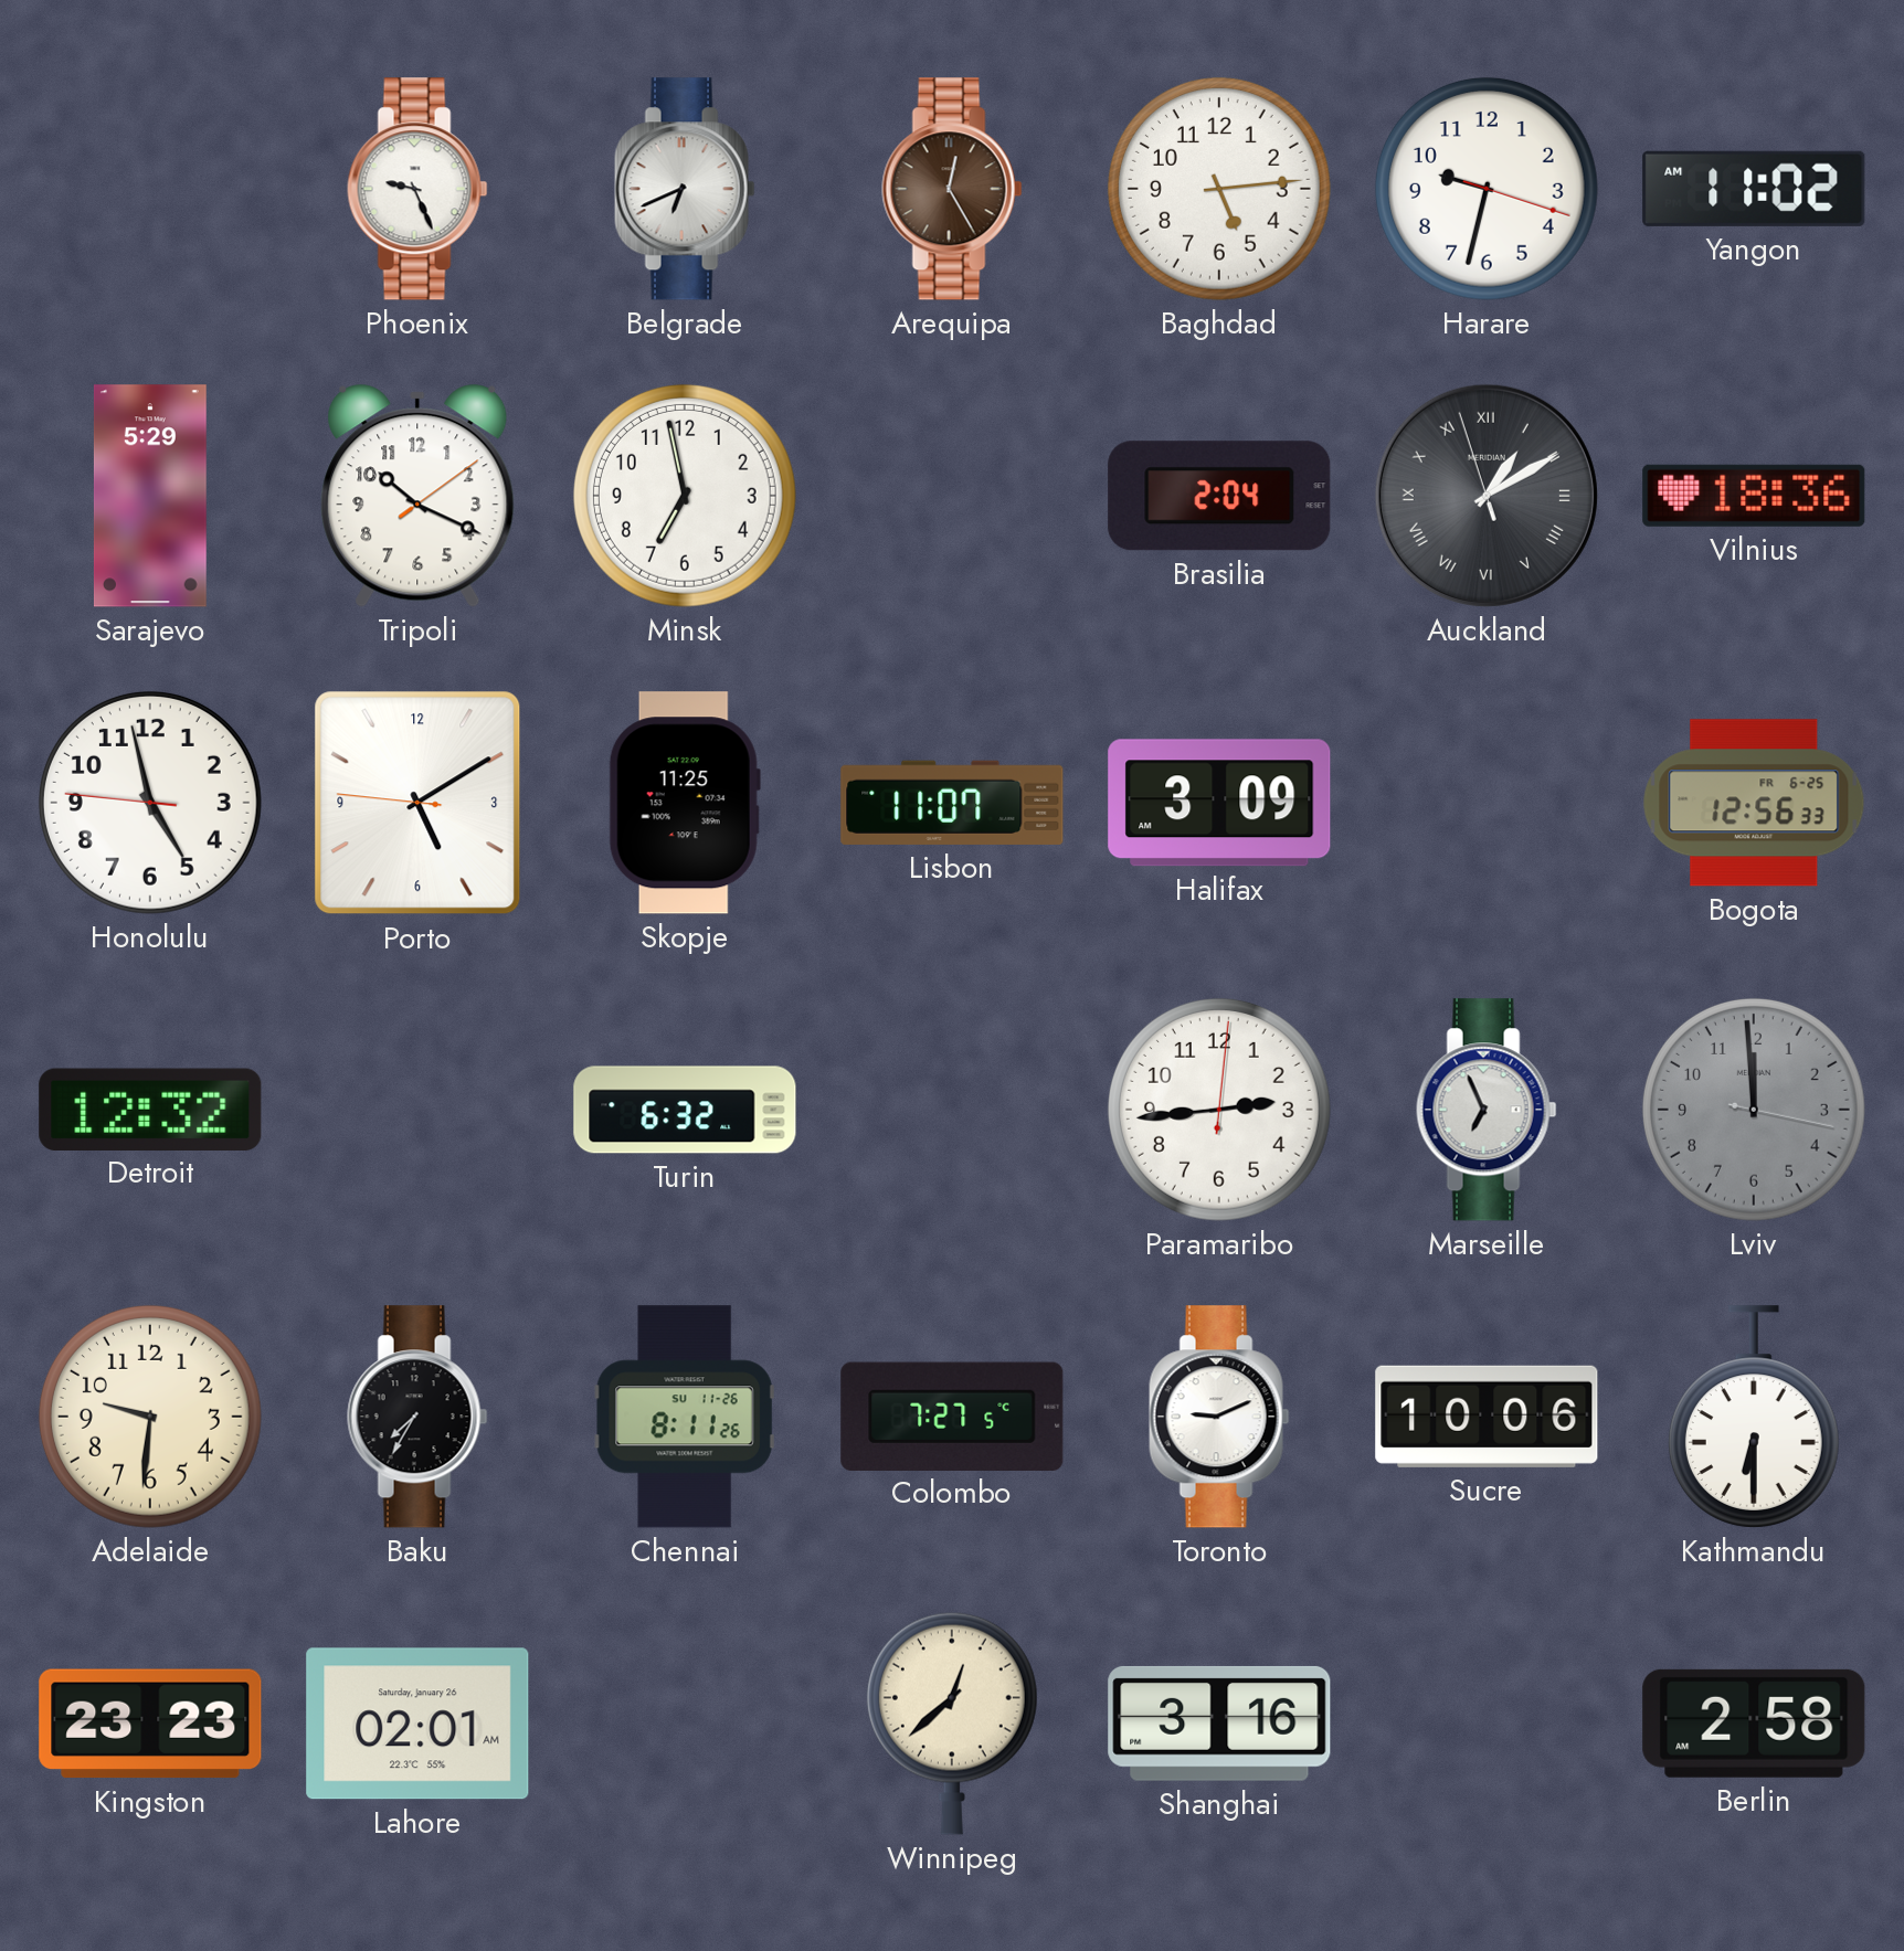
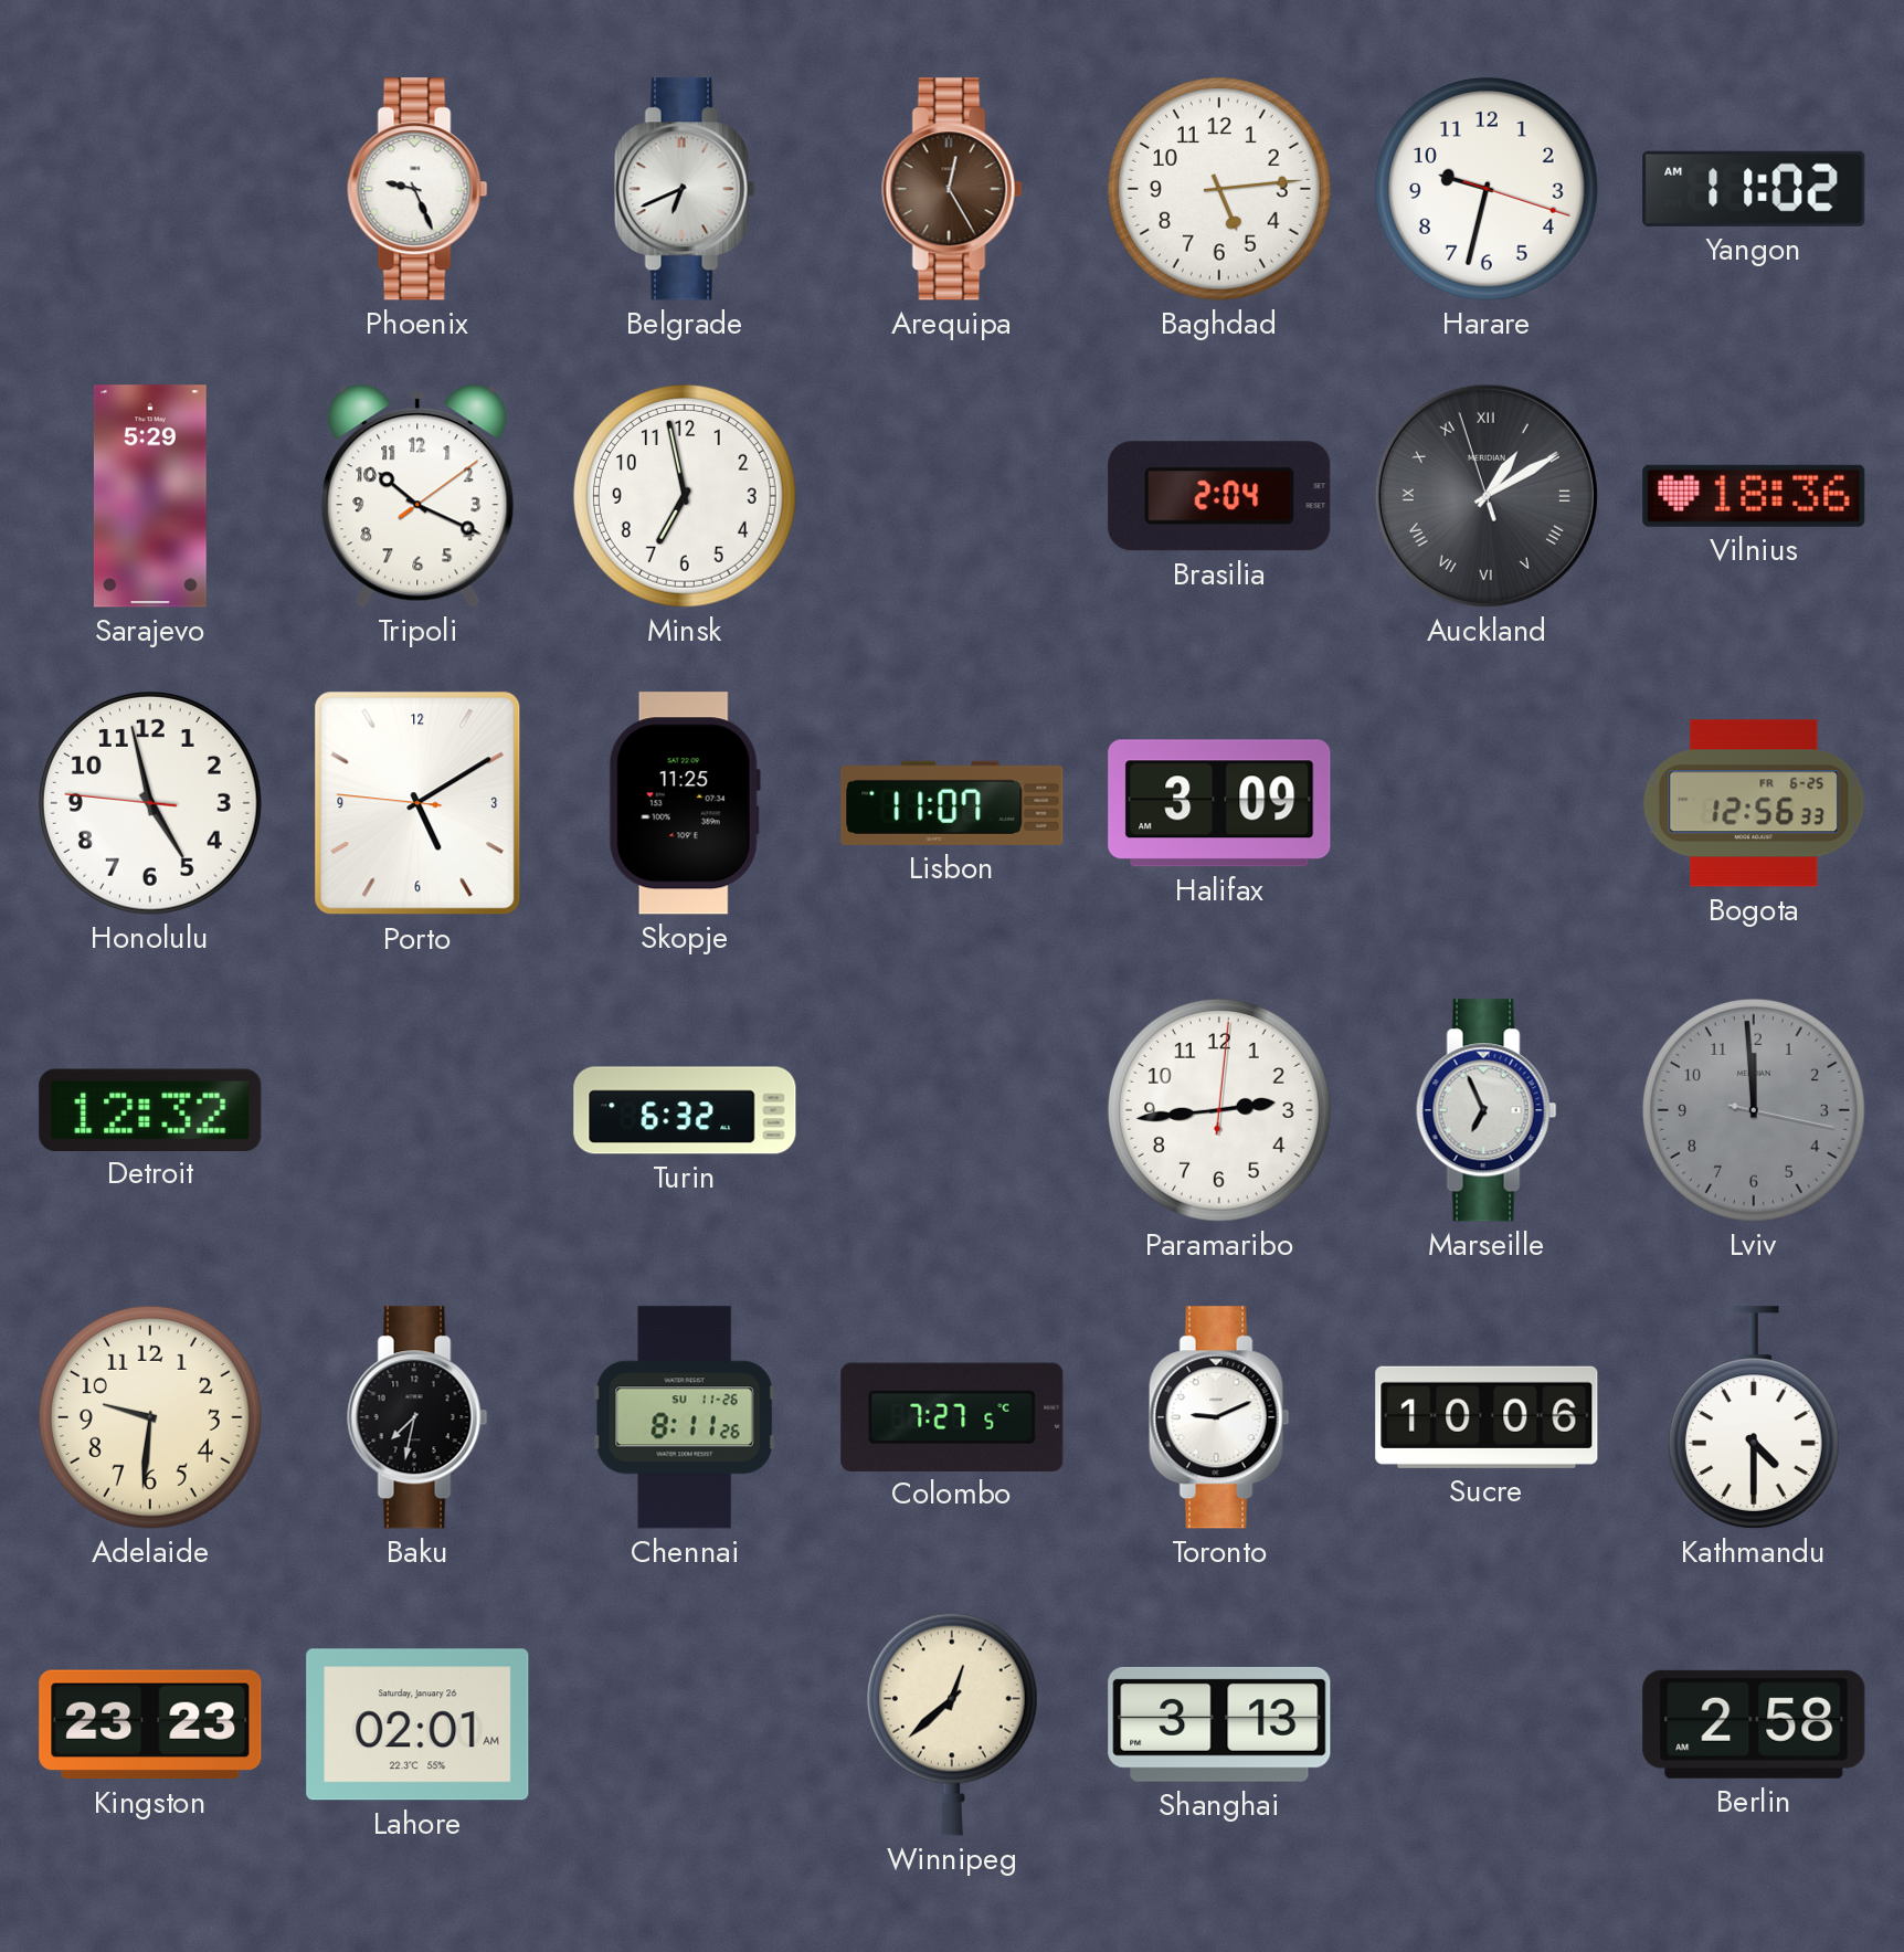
Baku: 7:35 -> 7:32 (417, 1417)
Kathmandu: 6:30 -> 4:30 (1754, 1417)
Shanghai: 3:16 -> 3:13 (1219, 1724)
